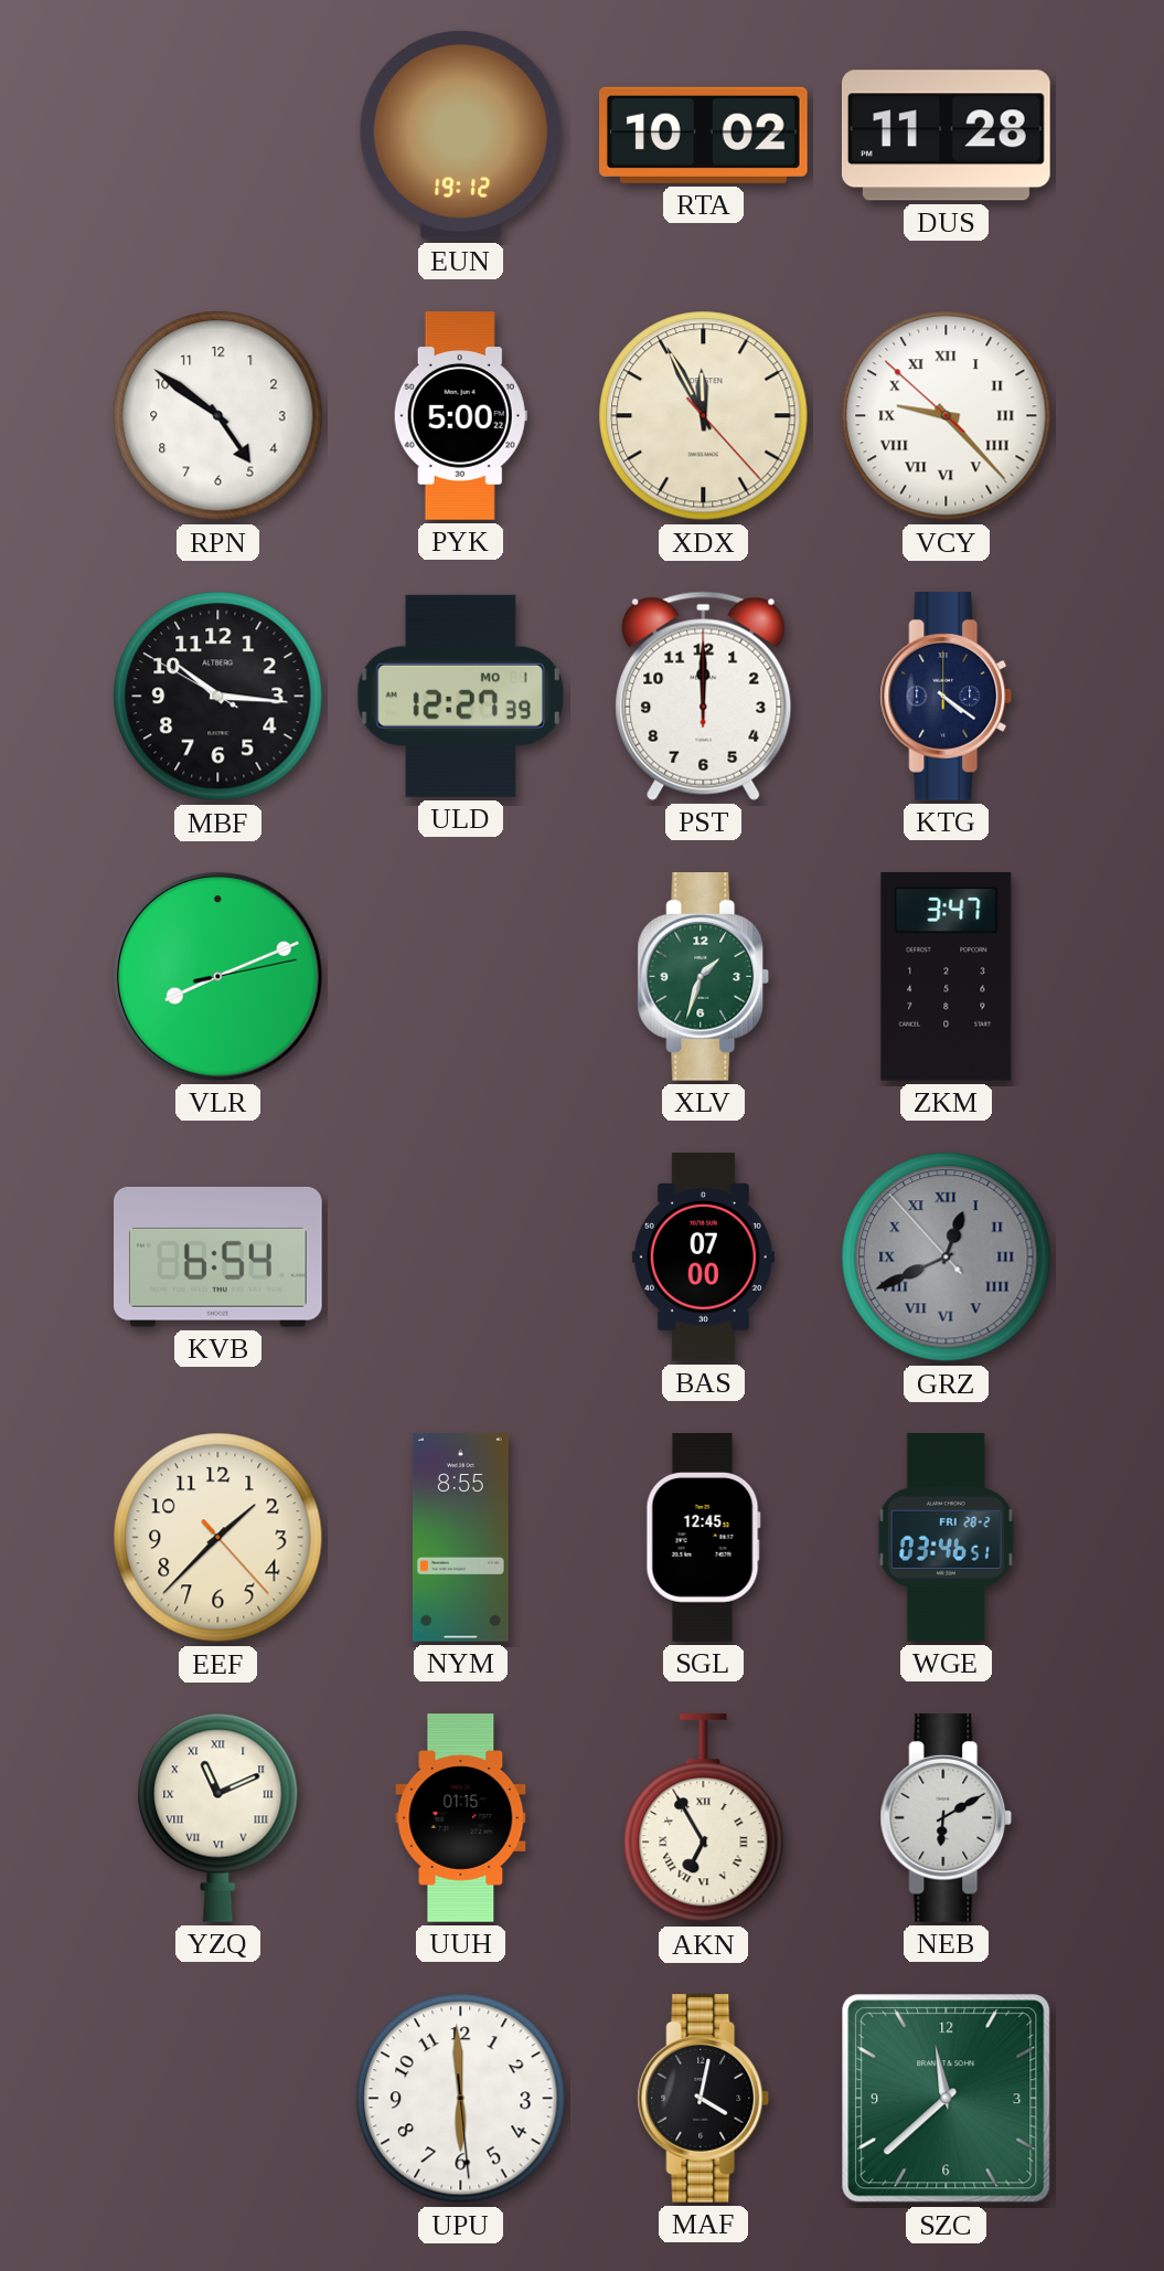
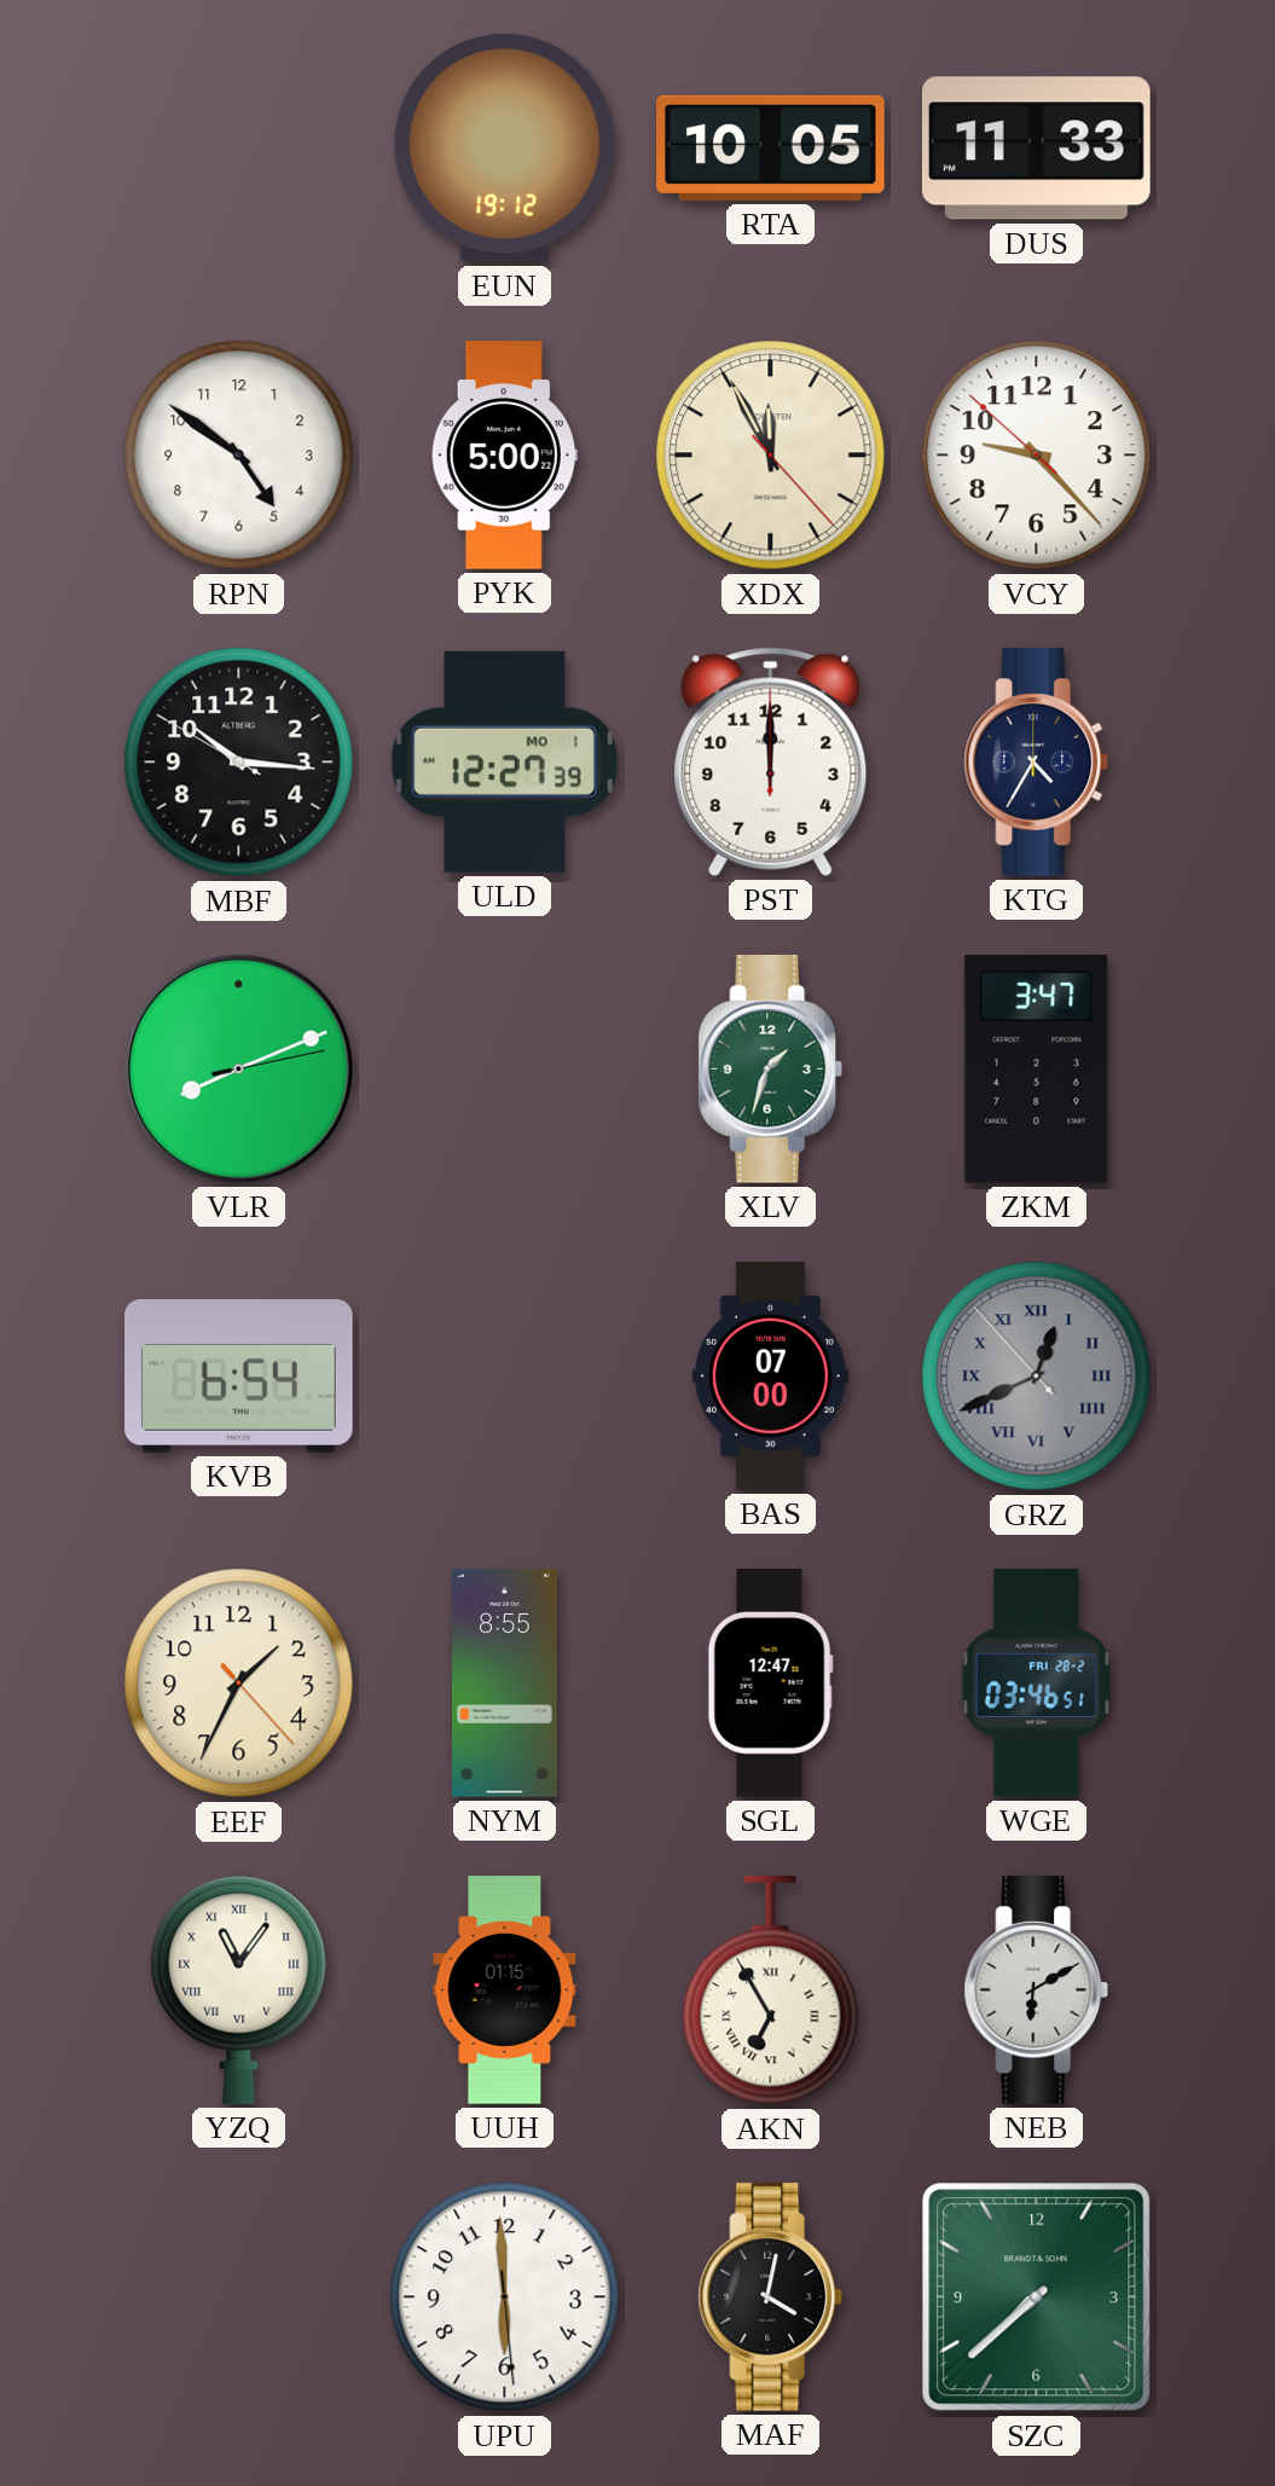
RTA: 10:02 -> 10:05 (771, 147)
DUS: 11:28 -> 11:33 (1036, 149)
VCY numerals: Roman -> Arabic (1037, 456)
KTG: 4:21 -> 4:35 (1037, 763)
EEF: 1:37 -> 1:34 (239, 1684)
SGL: 12:45 -> 12:47 (770, 1684)
YZQ: 11:11 -> 11:06 (239, 1989)
SZC: 11:38 -> 7:38 (1037, 2297)
